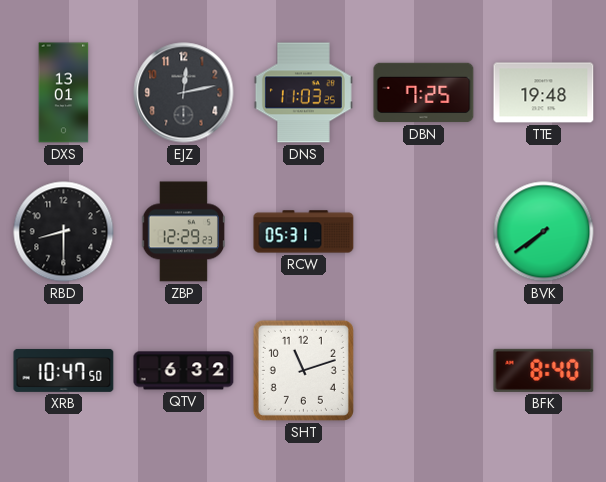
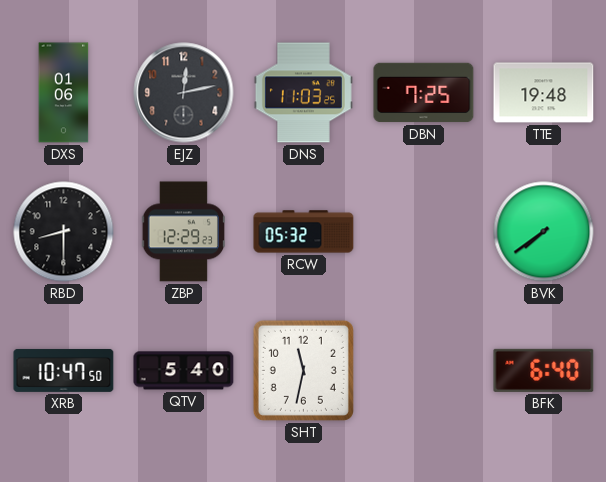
DXS: 13:01 -> 01:06 (64, 93)
RCW: 05:31 -> 05:32 (304, 232)
QTV: 6:32 -> 5:40 (184, 371)
SHT: 11:12 -> 11:32 (303, 370)
BFK: 8:40 -> 6:40 (544, 370)
